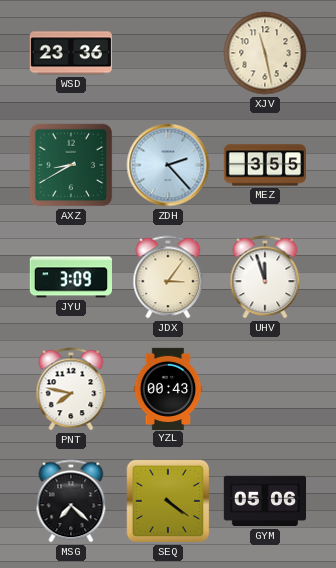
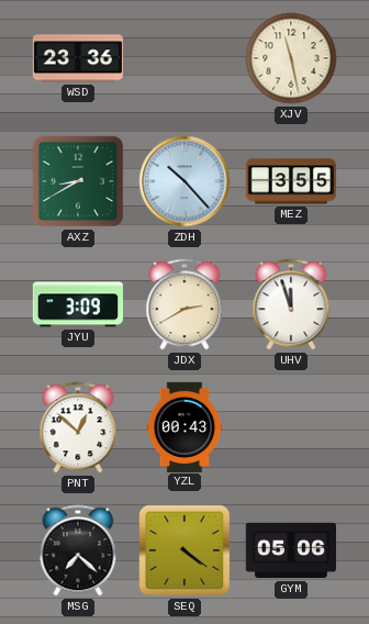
ZDH: 2:23 -> 10:23 (185, 181)
JDX: 3:06 -> 2:40 (185, 304)
PNT: 7:47 -> 12:52 (78, 427)
